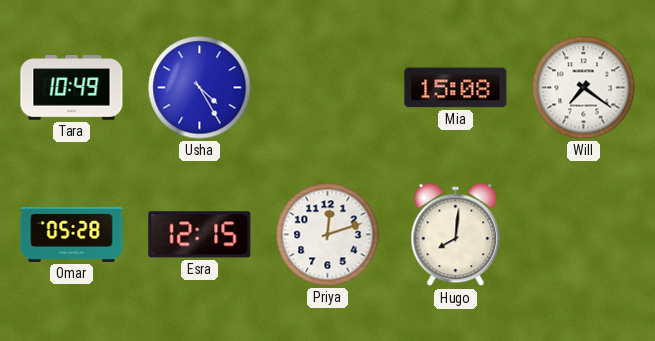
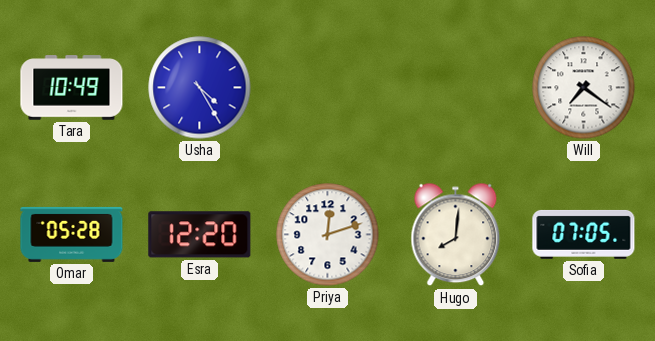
Mia: 15:08 -> none (456, 88)
Esra: 12:15 -> 12:20 (200, 235)
Sofia: none -> 07:05 (584, 234)
